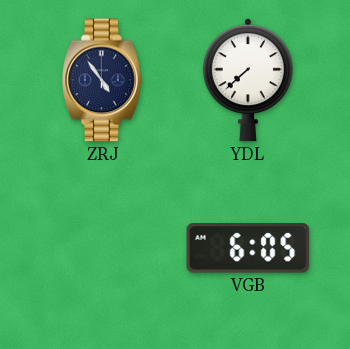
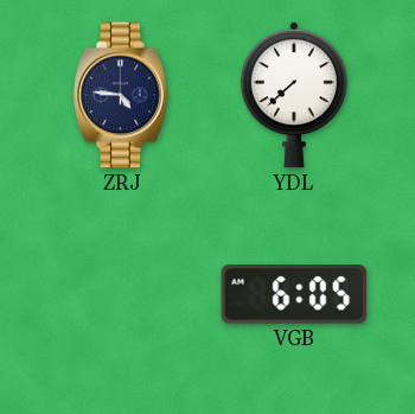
ZRJ: 4:54 -> 4:46 (121, 95)
